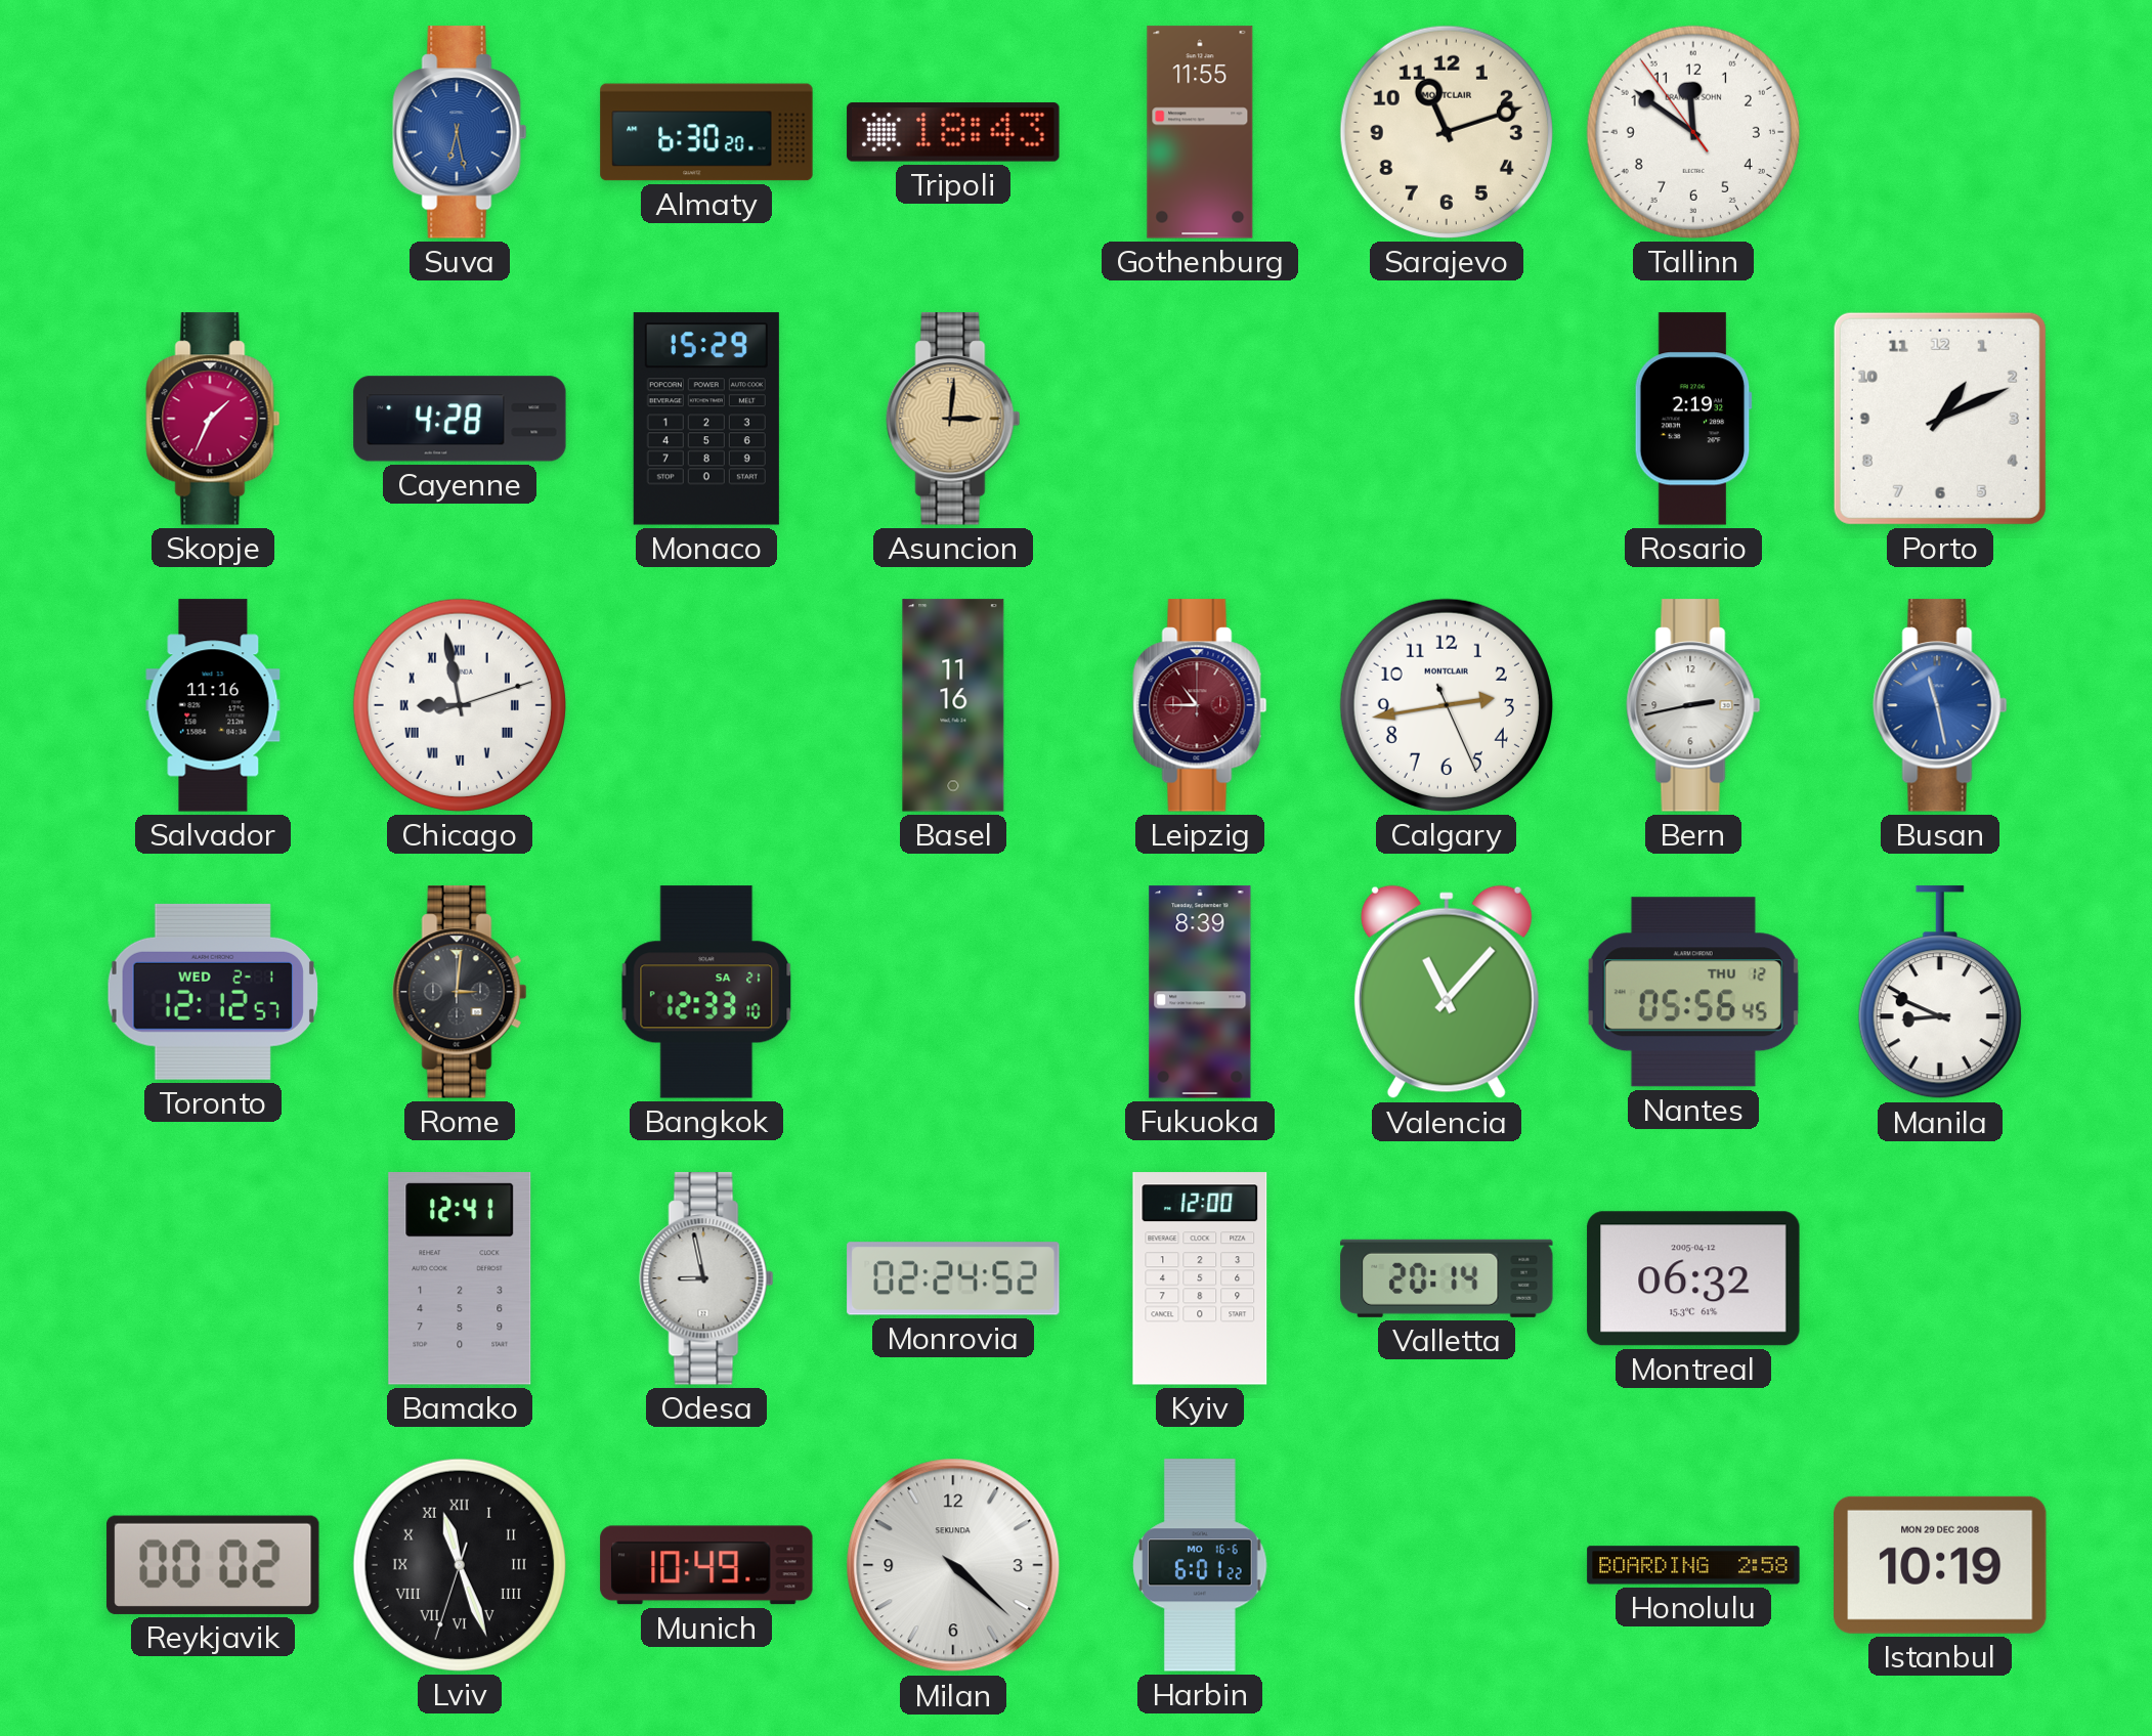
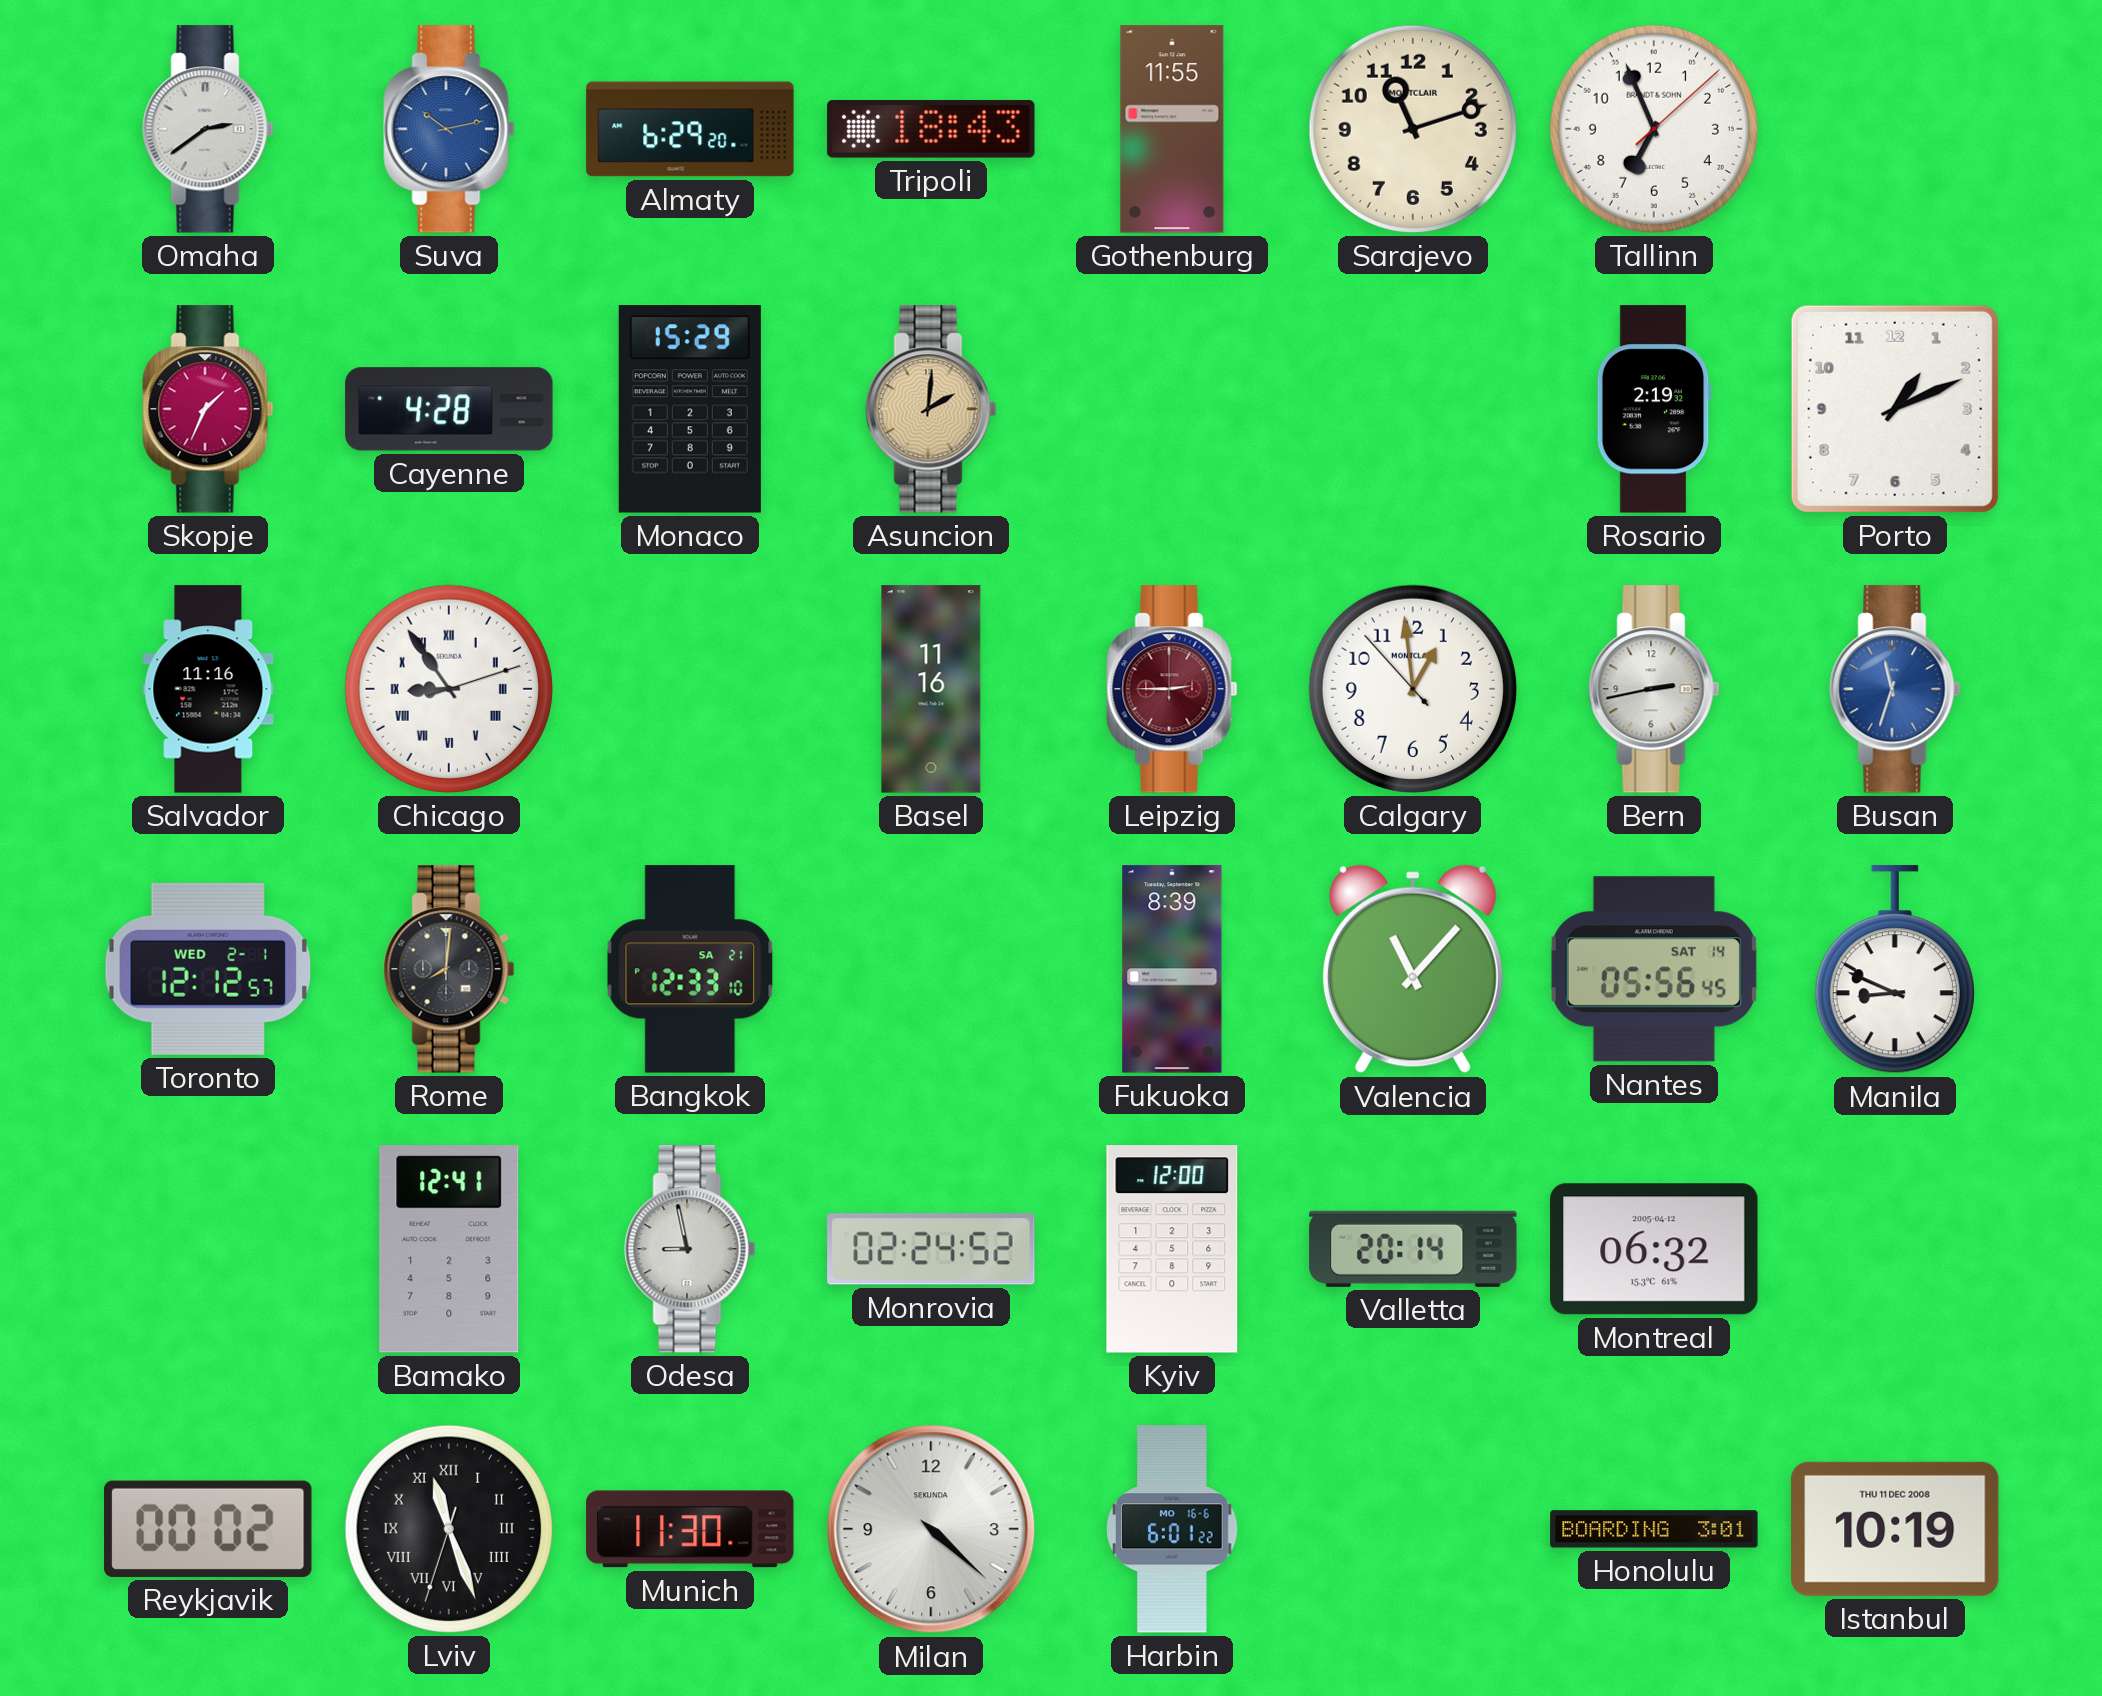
Omaha: none -> 2:39 (208, 129)
Suva: 6:28 -> 10:13 (449, 129)
Almaty: 6:30 -> 6:29 (690, 129)
Tallinn: 11:50 -> 6:56 (1654, 129)
Asuncion: 3:01 -> 2:01 (931, 409)
Chicago: 8:58 -> 8:54 (449, 689)
Leipzig: 10:45 -> 2:45 (1172, 689)
Calgary: 2:43 -> 12:58 (1413, 689)
Busan: 11:28 -> 11:33 (1895, 689)
Rome: 3:01 -> 8:01 (449, 969)
Nantes date: THU 12 -> SAT 14 (1654, 969)
Munich: 10:49 -> 11:30 (690, 1529)
Honolulu: 2:58 -> 3:01 (1654, 1529)
Istanbul date: MON 29 DEC 2008 -> THU 11 DEC 2008 (1895, 1529)
